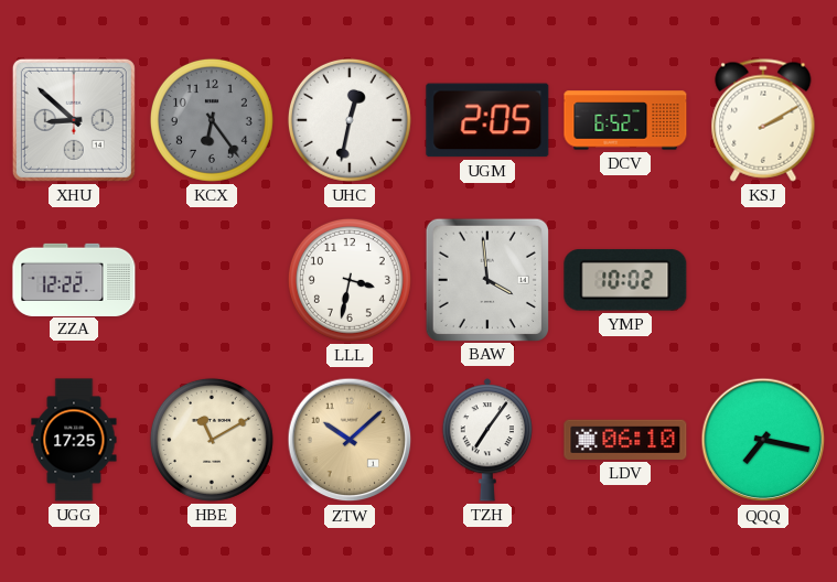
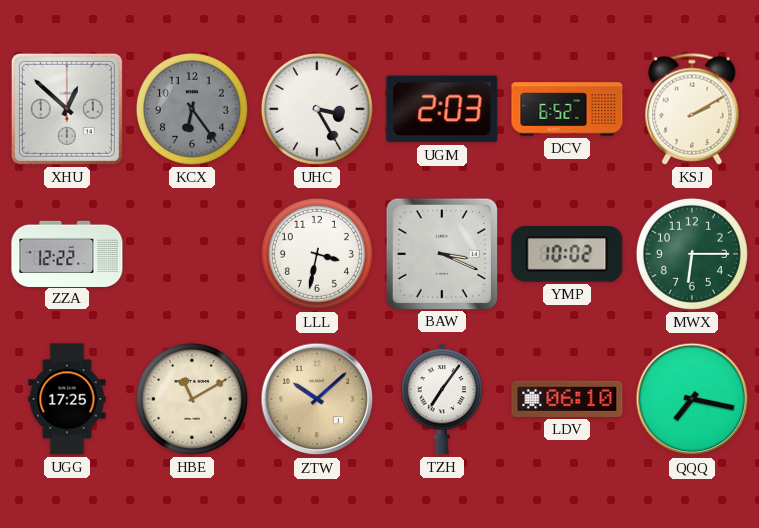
XHU: 8:52 -> 12:52 (67, 109)
UHC: 12:32 -> 3:25 (317, 109)
UGM: 2:05 -> 2:03 (442, 109)
BAW: 3:59 -> 3:19 (441, 253)
MWX: none -> 6:15 (692, 254)
